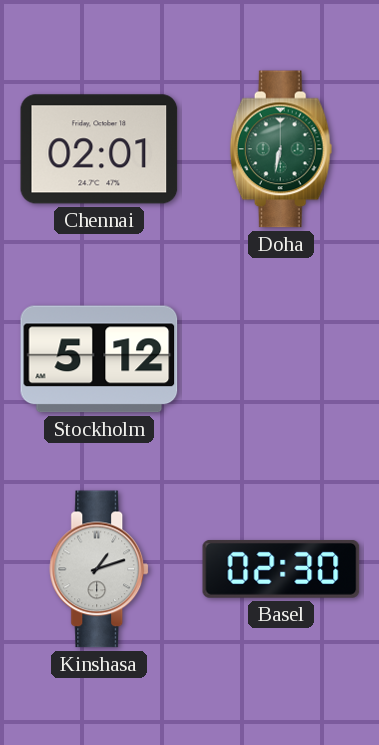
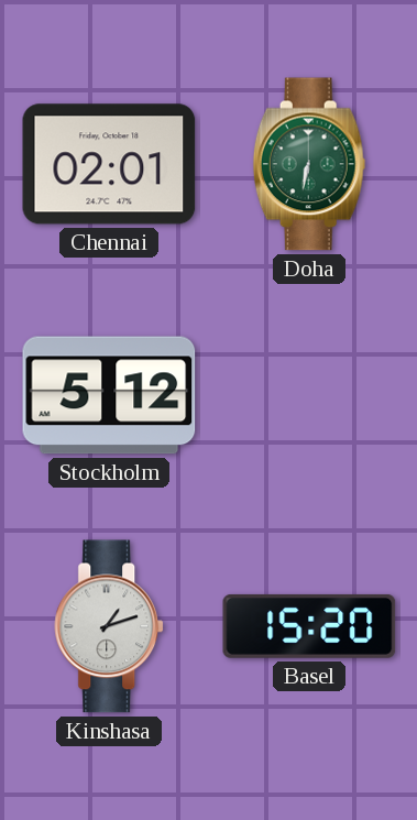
Basel: 02:30 -> 15:20 (309, 626)
